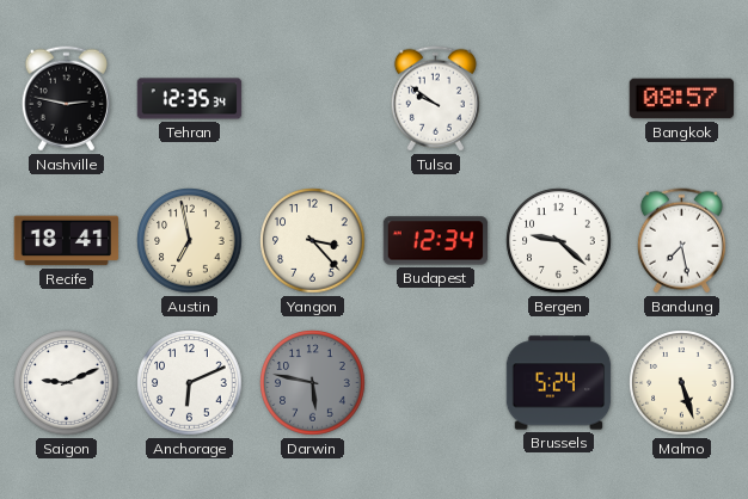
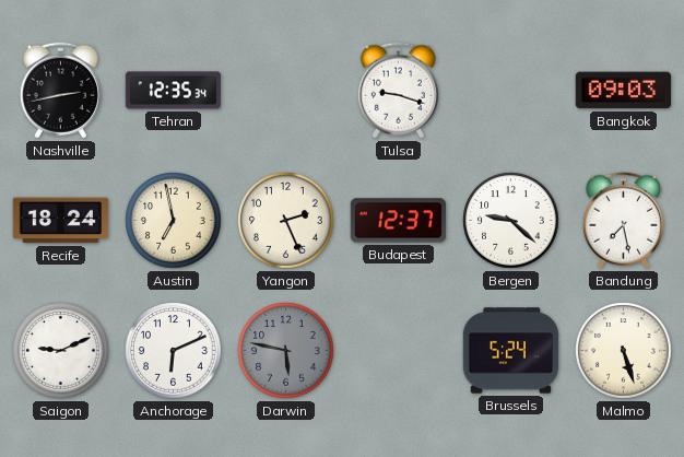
Nashville: 2:47 -> 2:43 (60, 91)
Tulsa: 9:51 -> 9:18 (398, 91)
Bangkok: 08:57 -> 09:03 (624, 91)
Recife: 18:41 -> 18:24 (61, 221)
Yangon: 3:23 -> 2:26 (286, 221)
Budapest: 12:34 -> 12:37 (399, 221)
